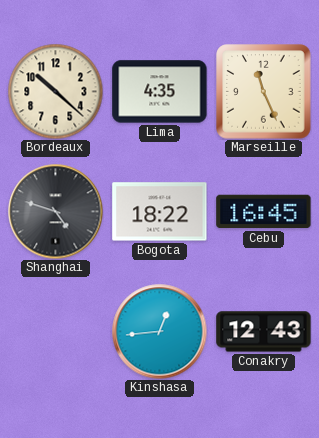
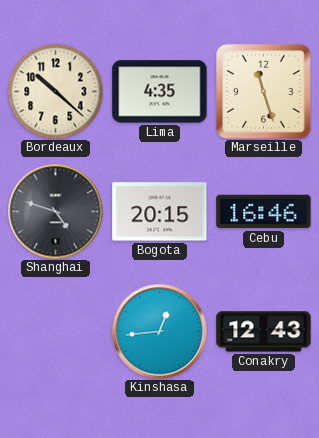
Marseille: 11:26 -> 11:27 (264, 92)
Bogota: 18:22 -> 20:15 (160, 212)
Cebu: 16:45 -> 16:46 (264, 212)
